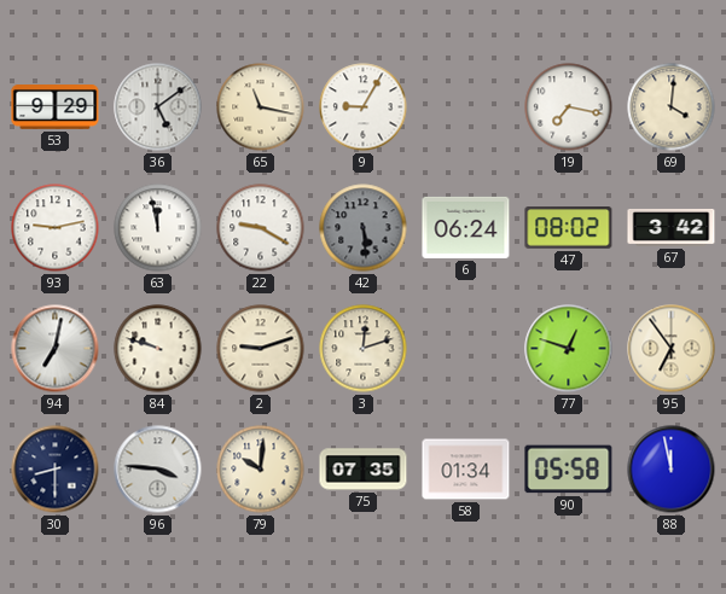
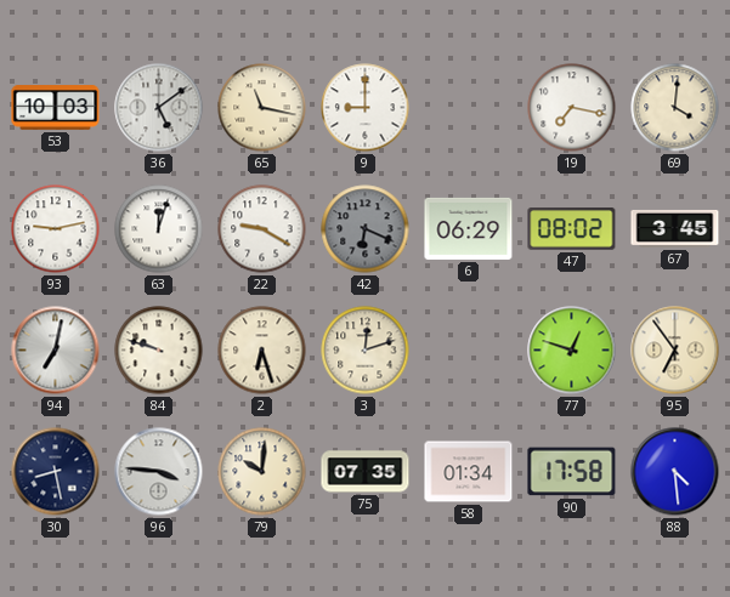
53: 9:29 -> 10:03 (56, 108)
9: 9:05 -> 9:00 (366, 108)
63: 11:58 -> 12:03 (159, 229)
42: 5:29 -> 6:19 (366, 229)
6: 06:24 -> 06:29 (469, 228)
67: 3:42 -> 3:45 (675, 228)
2: 9:12 -> 6:27 (262, 351)
30: 8:30 -> 8:28 (56, 472)
90: 05:58 -> 17:58 (572, 472)
88: 11:58 -> 4:29 (675, 472)
